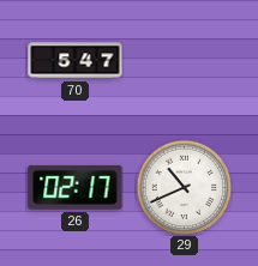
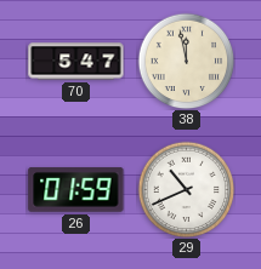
38: none -> 11:58 (186, 61)
26: 02:17 -> 01:59 (76, 190)
